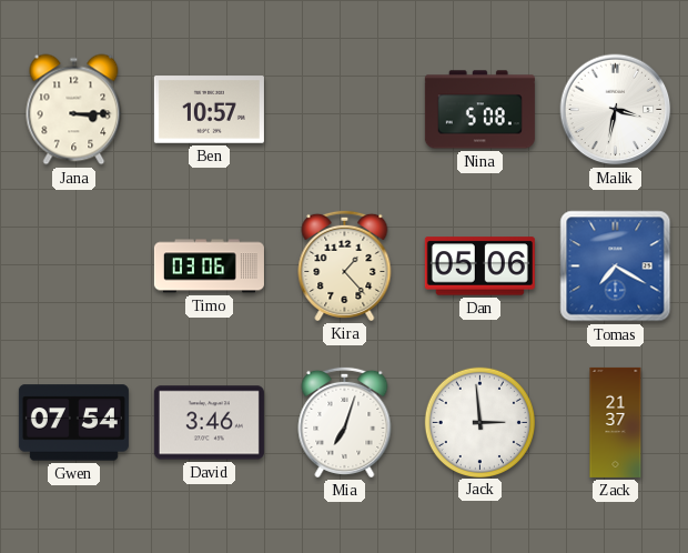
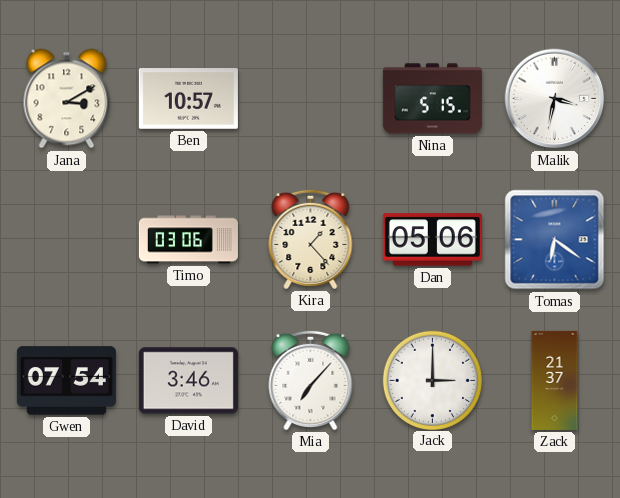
Jana: 3:15 -> 3:10 (67, 99)
Nina: 5:08 -> 5:15 (432, 99)
Tomas: 7:20 -> 6:21 (555, 240)
Mia: 7:03 -> 7:07 (311, 380)
Jack: 2:59 -> 3:00 (432, 380)
